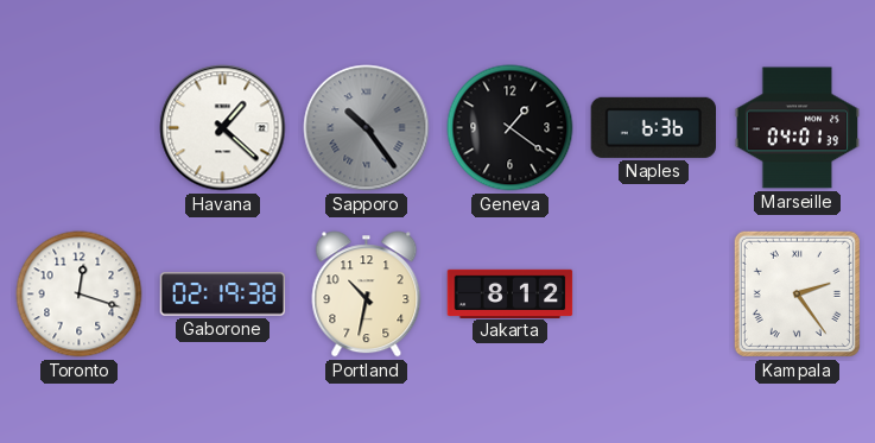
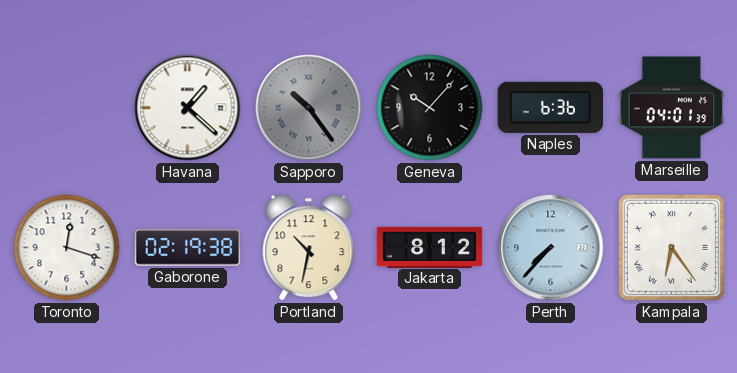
Geneva: 1:21 -> 10:07 (430, 108)
Perth: none -> 7:37 (551, 248)
Kampala: 2:24 -> 6:24 (671, 247)
